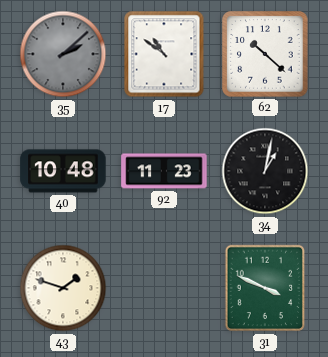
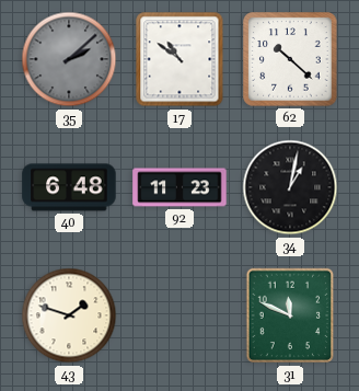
40: 10:48 -> 6:48 (69, 187)
31: 3:49 -> 11:49 (290, 315)
